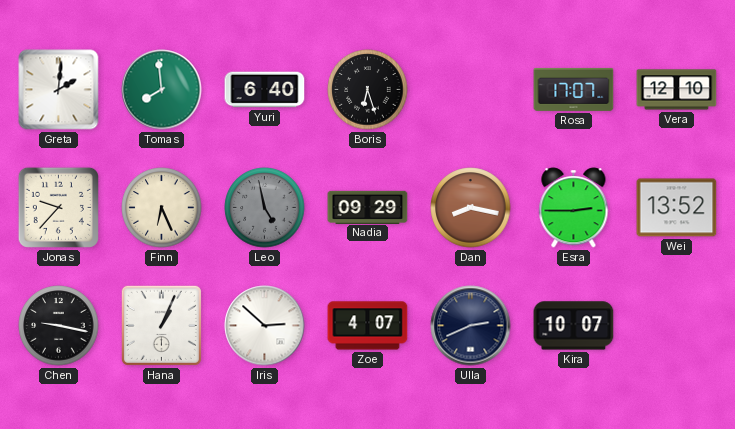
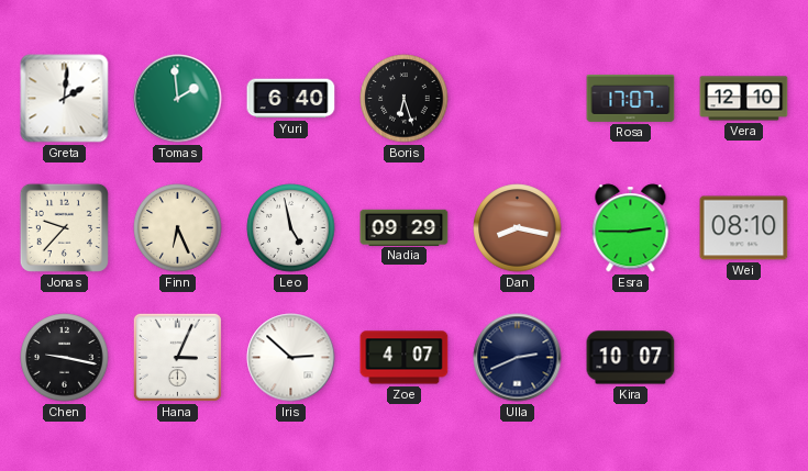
Tomas: 7:59 -> 1:59 (178, 99)
Leo dial: grey -> white (291, 228)
Wei: 13:52 -> 08:10 (744, 228)
Hana: 1:04 -> 3:04 (177, 357)
